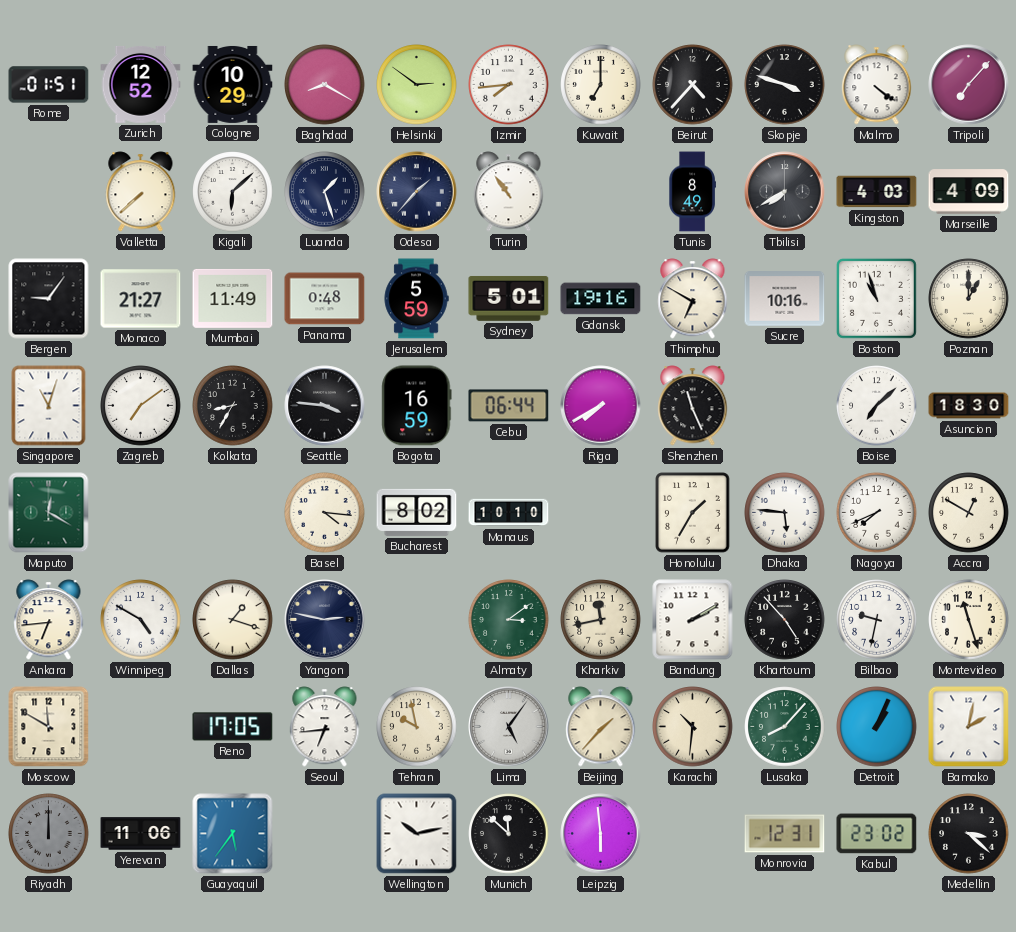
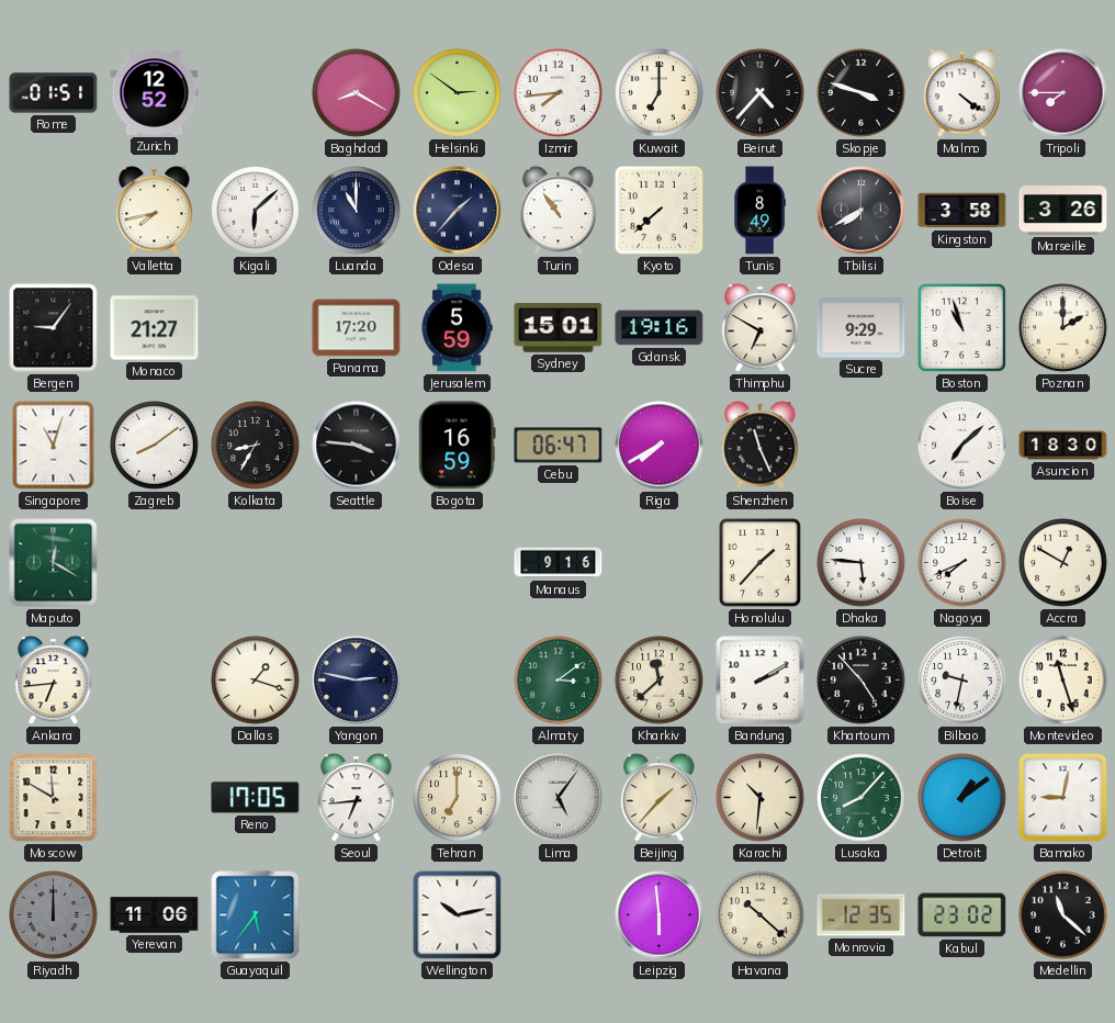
Cologne: 10:29 -> none (233, 84)
Tripoli: 7:07 -> 7:45 (1063, 93)
Valletta: 7:38 -> 7:43 (155, 211)
Luanda: 1:27 -> 11:00 (357, 211)
Kyoto: none -> 7:38 (658, 210)
Kingston: 4:03 -> 3:58 (962, 211)
Marseille: 4:09 -> 3:26 (1063, 211)
Mumbai: 11:49 -> none (233, 298)
Panama: 0:48 -> 17:20 (357, 328)
Sydney: 5:01 -> 15:01 (559, 327)
Sucre: 10:16 -> 9:29 (861, 328)
Poznan: 1:00 -> 2:00 (1063, 328)
Zagreb: 7:09 -> 8:09 (155, 446)
Cebu: 06:44 -> 06:47 (559, 446)
Basel: 4:16 -> none (325, 513)
Bucharest: 8:02 -> none (417, 512)
Manaus: 10:10 -> 9:16 (559, 563)
Honolulu: 1:35 -> 1:37 (761, 563)
Winnipeg: 4:50 -> none (141, 620)
Kharkiv: 11:43 -> 11:38 (660, 681)
Tehran: 9:58 -> 7:00 (458, 798)
Detroit: 1:04 -> 1:09 (962, 798)
Bamako: 2:02 -> 9:02 (1063, 798)
Munich: 11:52 -> none (509, 834)
Havana: none -> 10:22 (761, 915)
Monrovia: 12:31 -> 12:35 (861, 915)
Medellin: 3:22 -> 11:22 (1063, 915)
